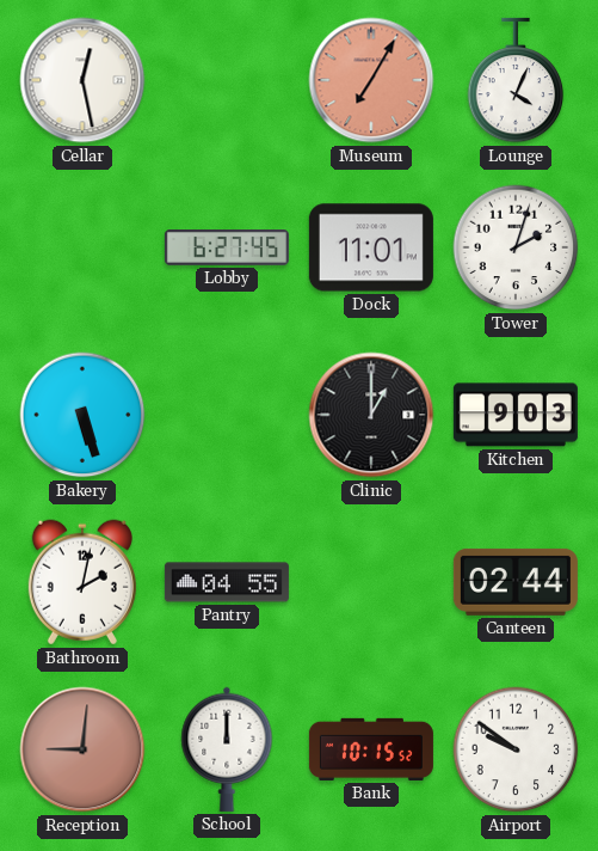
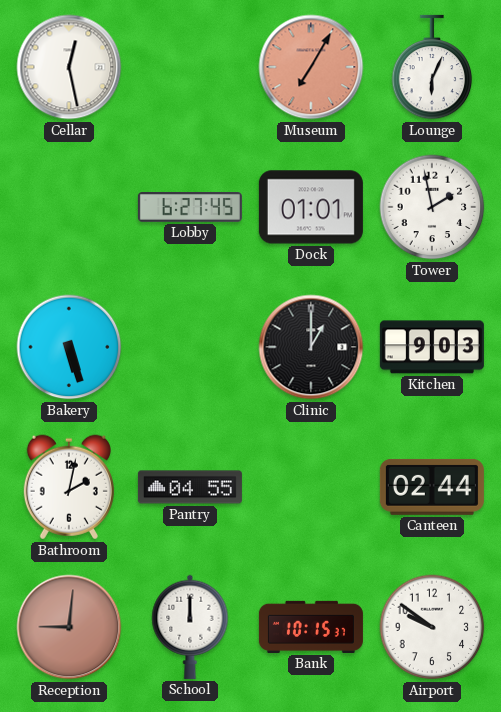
Lounge: 4:04 -> 6:04 (432, 67)
Dock: 11:01 -> 01:01 (311, 207)
Tower: 2:03 -> 1:58 (432, 207)
Bank: 10:15:52 -> 10:15:37 (311, 627)
